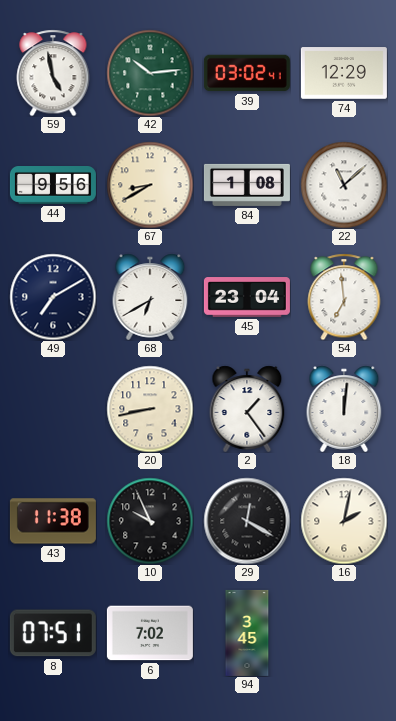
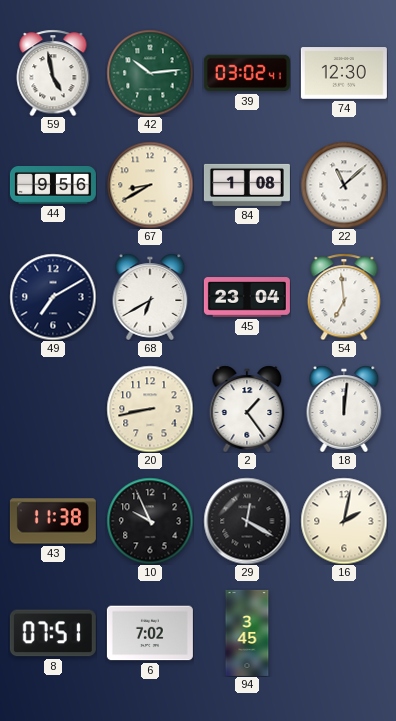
74: 12:29 -> 12:30 (344, 73)
